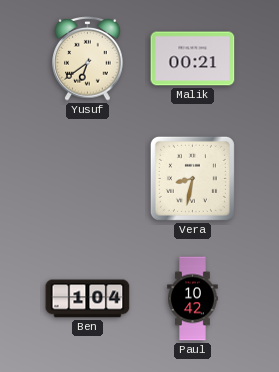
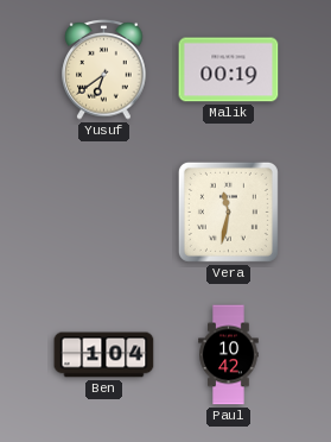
Malik: 00:21 -> 00:19 (229, 70)
Vera: 8:32 -> 11:32 (228, 211)
